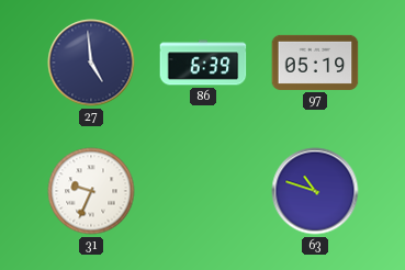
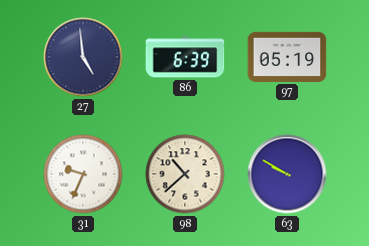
98: none -> 10:38 (185, 174)
63: 10:48 -> 9:50 (287, 174)
